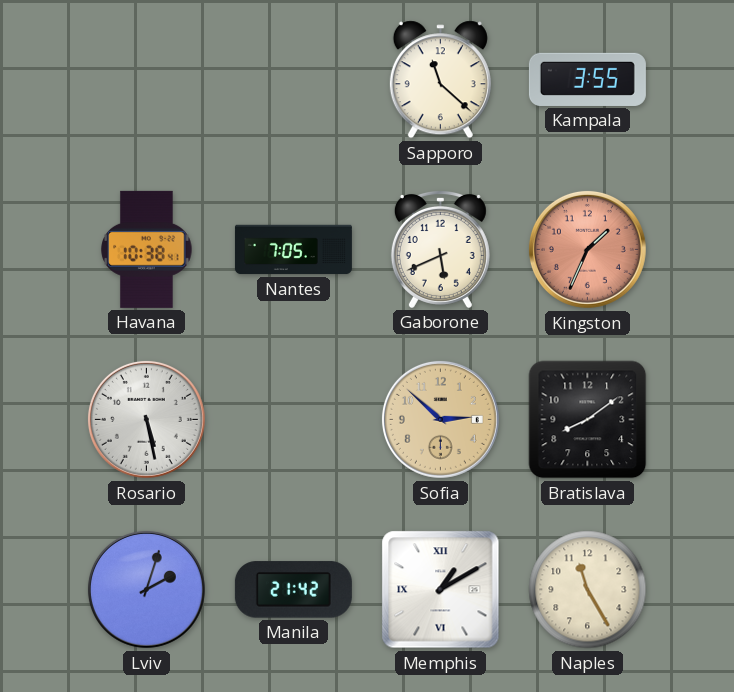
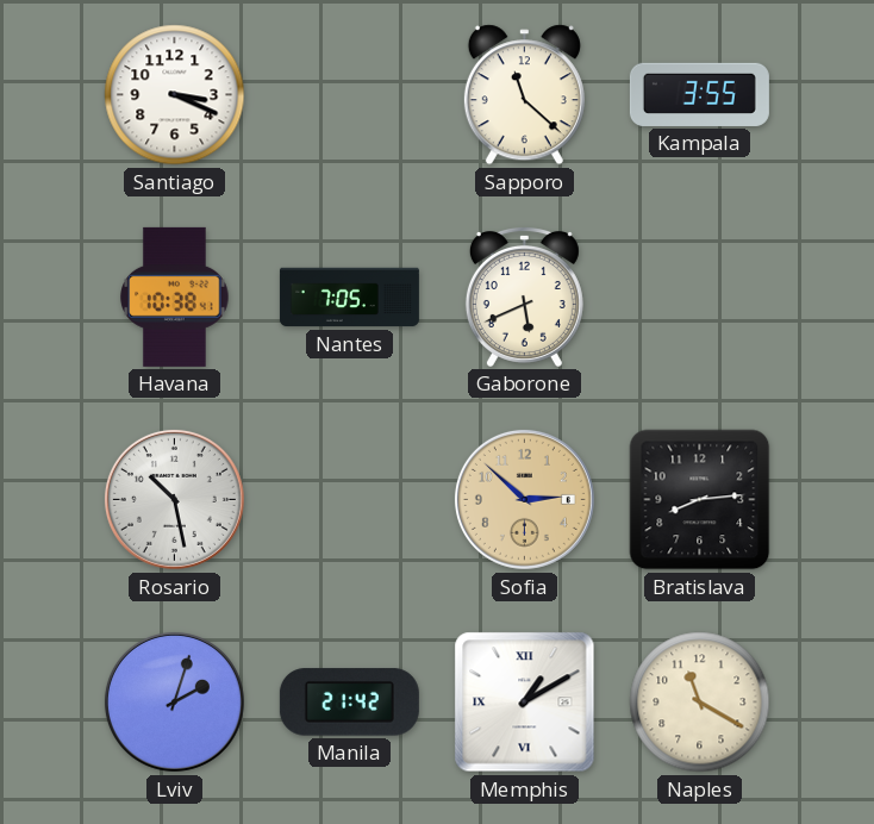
Santiago: none -> 3:19 (175, 95)
Kingston: 1:34 -> none (587, 249)
Rosario: 5:28 -> 10:28 (174, 499)
Bratislava: 8:09 -> 8:14 (700, 500)
Naples: 11:25 -> 11:20 (700, 703)
